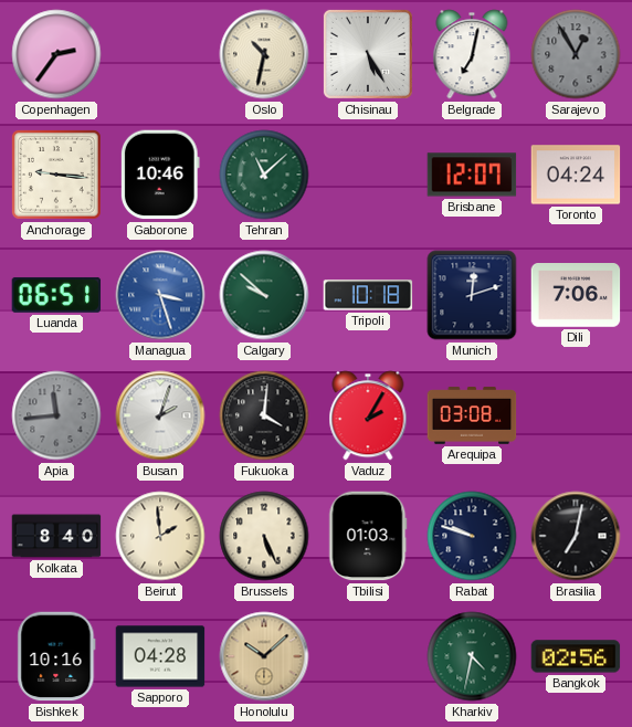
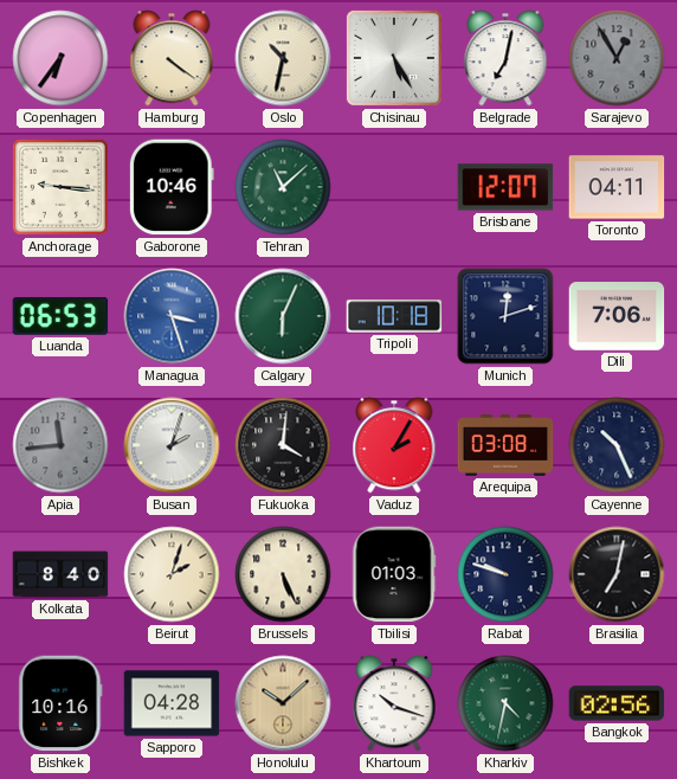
Copenhagen: 2:36 -> 6:36 (60, 58)
Hamburg: none -> 4:21 (172, 58)
Toronto: 04:24 -> 04:11 (617, 187)
Luanda: 06:51 -> 06:53 (60, 316)
Calgary: 9:52 -> 6:04 (283, 316)
Cayenne: none -> 10:26 (617, 445)
Beirut: 1:59 -> 2:03 (172, 574)
Khartoum: none -> 10:18 (394, 703)
